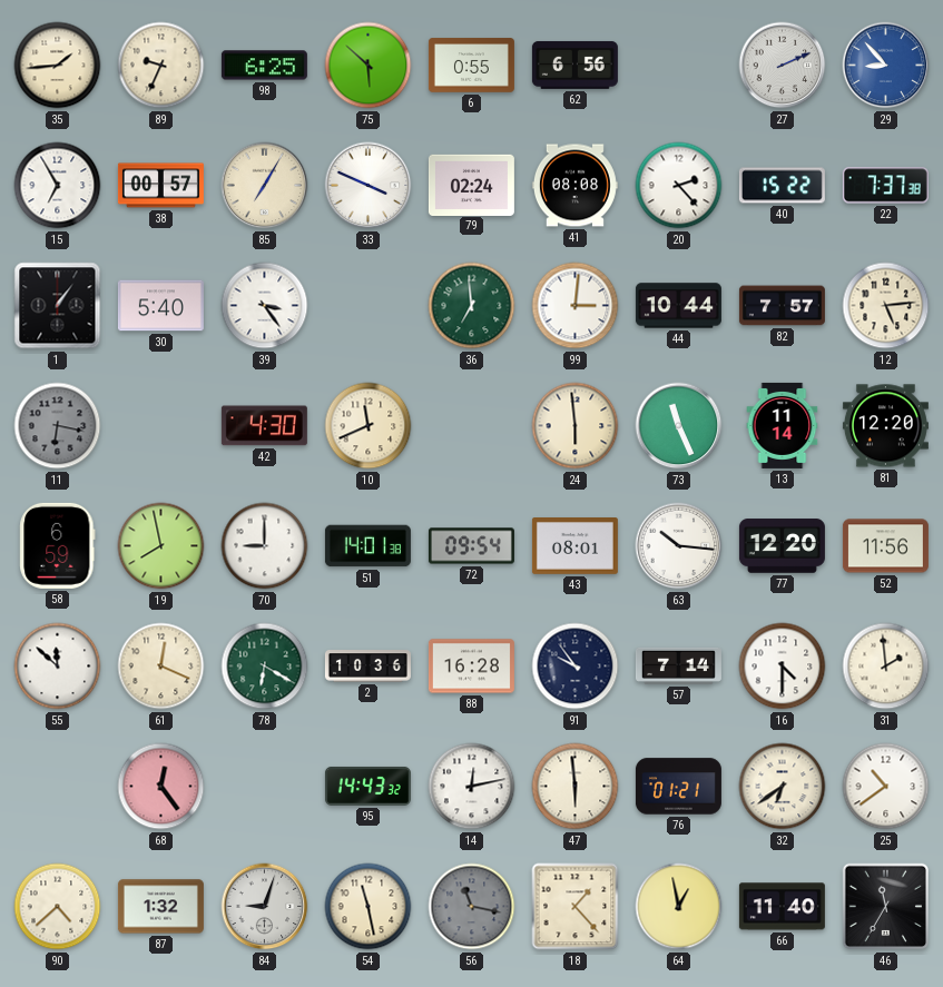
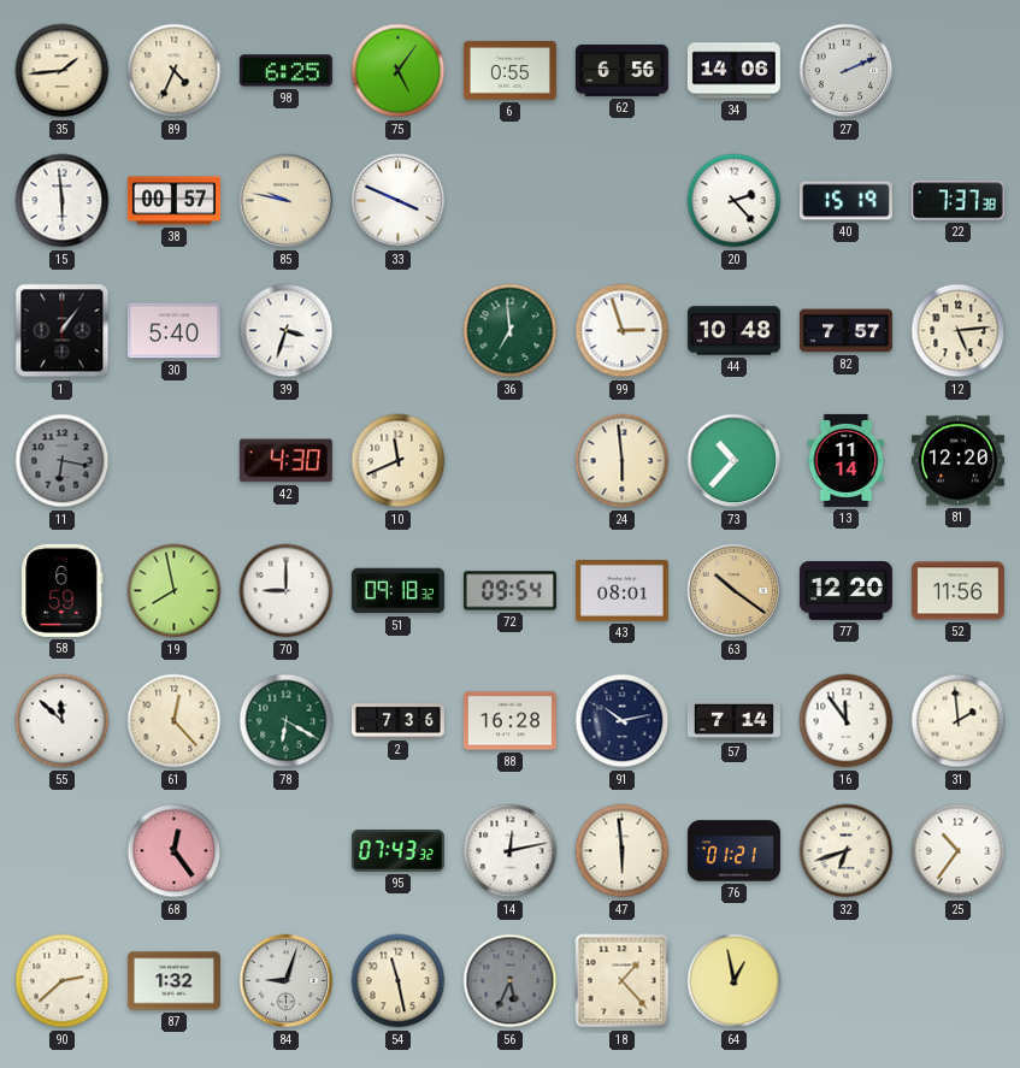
89: 9:34 -> 4:34 (175, 71)
75: 5:52 -> 5:06 (399, 71)
34: none -> 14:06 (733, 71)
29: 8:53 -> none (886, 66)
15: 6:55 -> 5:59 (63, 201)
85: 7:05 -> 9:47 (287, 201)
79: 02:24 -> none (471, 185)
41: 08:08 -> none (574, 186)
40: 15:22 -> 15:19 (845, 201)
39: 3:24 -> 3:33 (287, 331)
99: 3:01 -> 2:57 (623, 331)
44: 10:44 -> 10:48 (733, 331)
73: 11:26 -> 10:37 (735, 461)
51: 14:01 -> 09:18 (397, 591)
63: 10:16 -> 10:21 (735, 591)
63 dial: white -> champagne (735, 591)
61: 12:19 -> 12:23 (175, 721)
2: 10:36 -> 7:36 (397, 721)
91: 9:54 -> 10:13 (623, 721)
16: 4:30 -> 11:54 (847, 721)
95: 14:43 -> 07:43 (397, 850)
32: 6:39 -> 6:42 (847, 851)
25: 10:39 -> 10:36 (959, 851)
90: 4:38 -> 2:38 (63, 981)
56: 11:17 -> 5:34 (511, 981)
66: 11:40 -> none (782, 907)
46: 11:35 -> none (886, 907)
